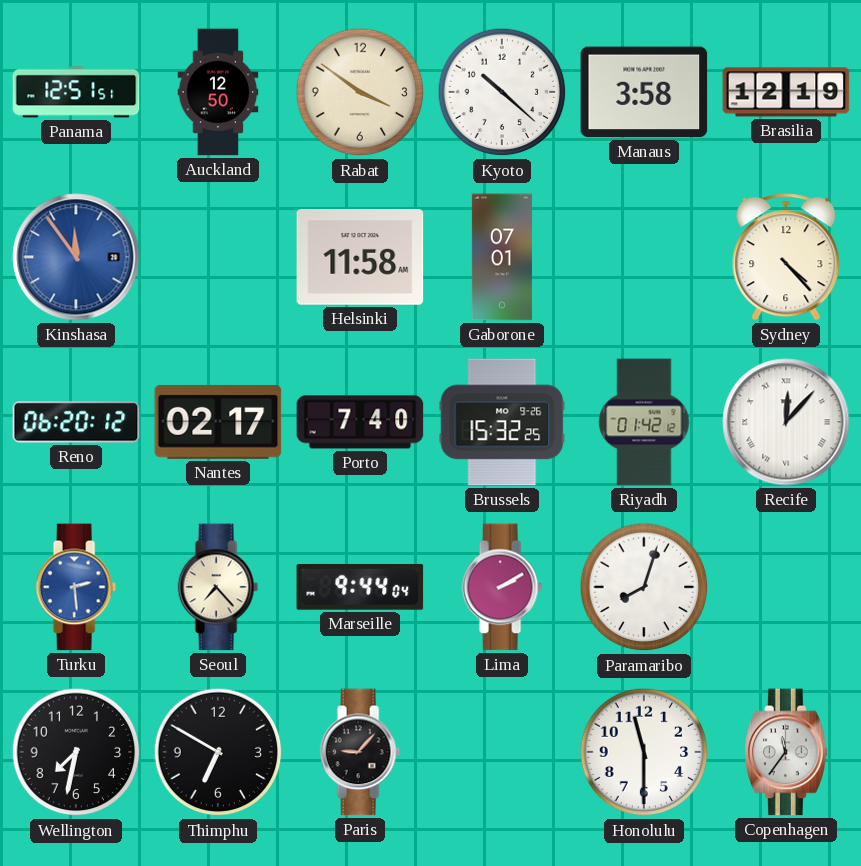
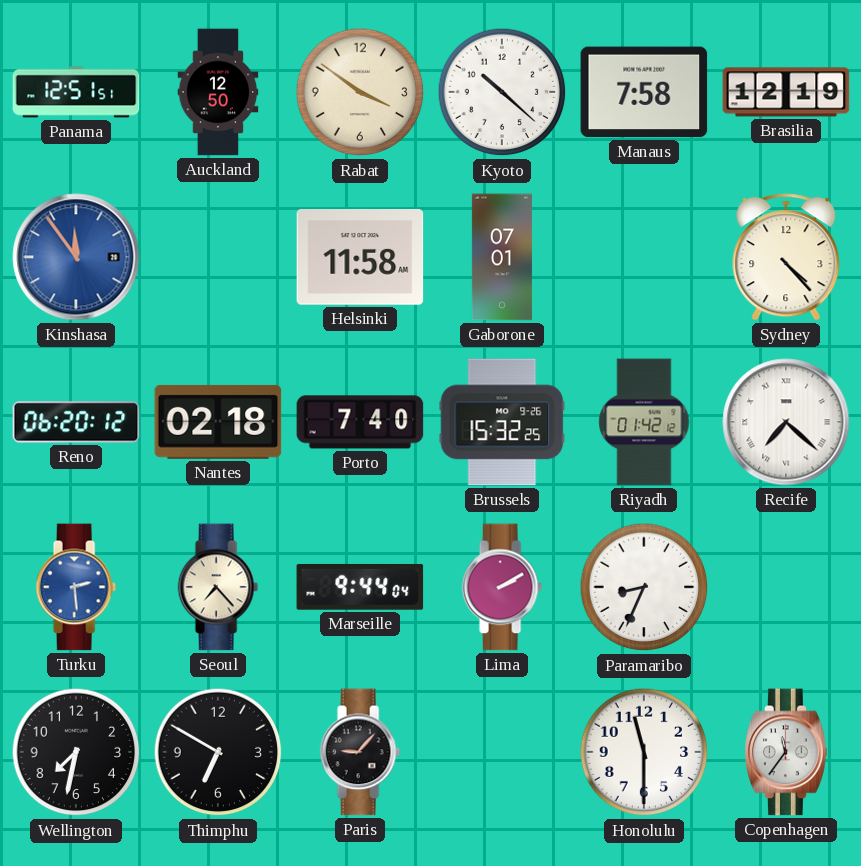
Manaus: 3:58 -> 7:58 (644, 92)
Nantes: 02:17 -> 02:18 (218, 422)
Recife: 12:07 -> 7:22 (786, 422)
Paramaribo: 8:03 -> 8:34 (644, 587)
